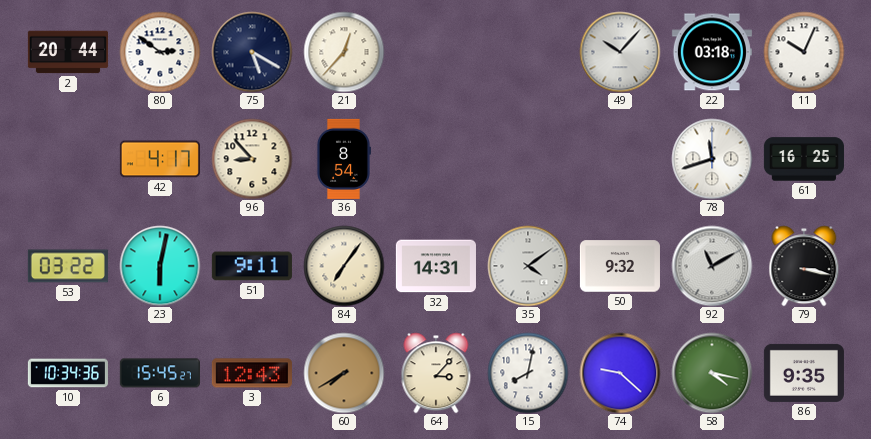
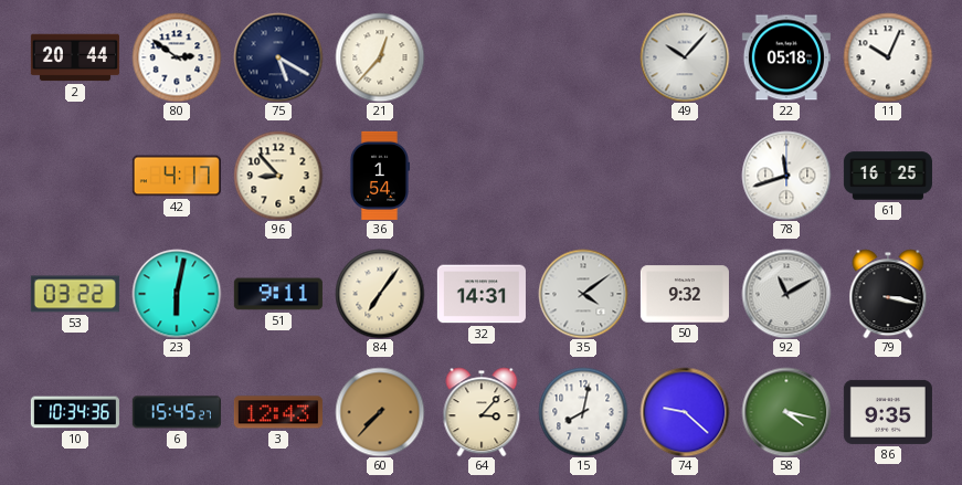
22: 03:18 -> 05:18 (786, 57)
36: 8:54 -> 1:54 (379, 176)
60: 7:40 -> 7:37 (380, 412)
